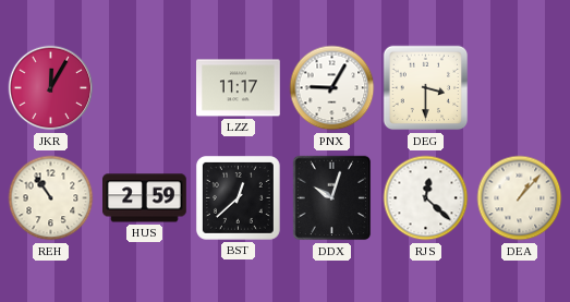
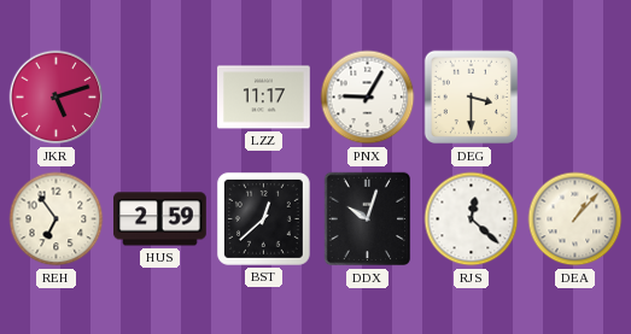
JKR: 12:05 -> 5:12 (57, 98)
REH: 10:54 -> 6:54 (57, 219)
